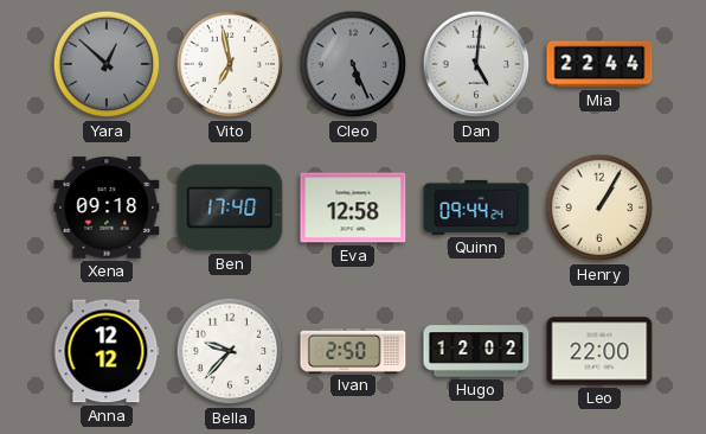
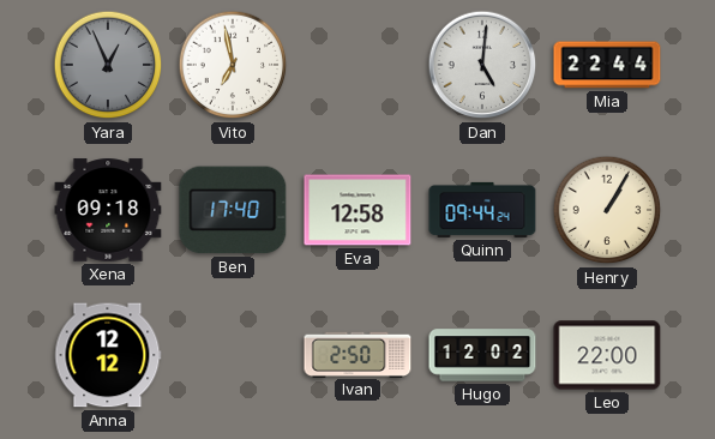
Yara: 12:52 -> 12:56 (108, 65)
Cleo: 5:26 -> none (353, 64)
Bella: 9:37 -> none (230, 351)
